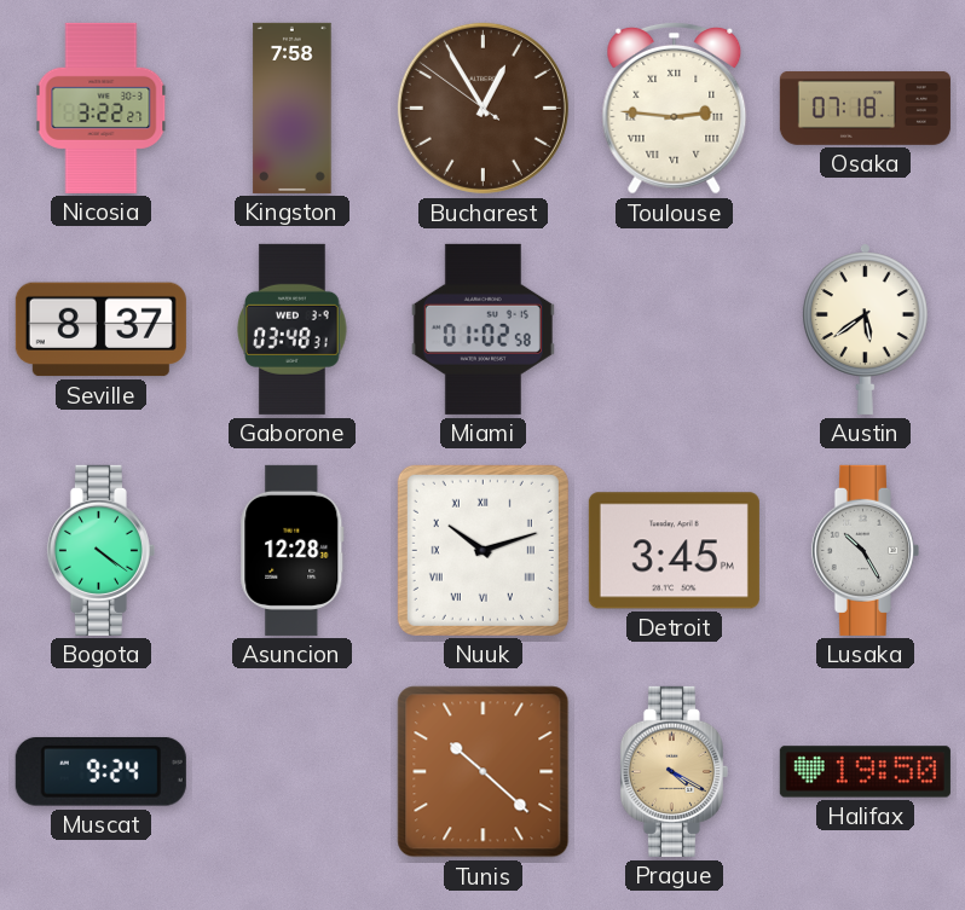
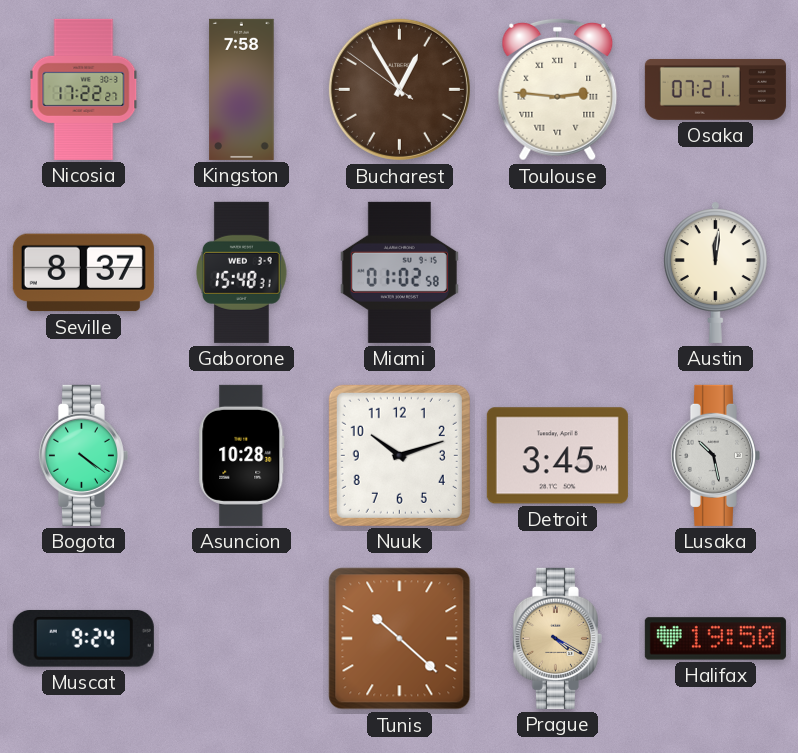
Nicosia: 3:22 -> 17:22 (84, 89)
Osaka: 07:18 -> 07:21 (715, 89)
Gaborone: 03:48 -> 15:48 (242, 272)
Austin: 5:39 -> 12:01 (715, 272)
Asuncion: 12:28 -> 10:28 (242, 455)
Nuuk numerals: Roman -> Arabic (399, 455)
Lusaka: 10:25 -> 10:28 (715, 455)
